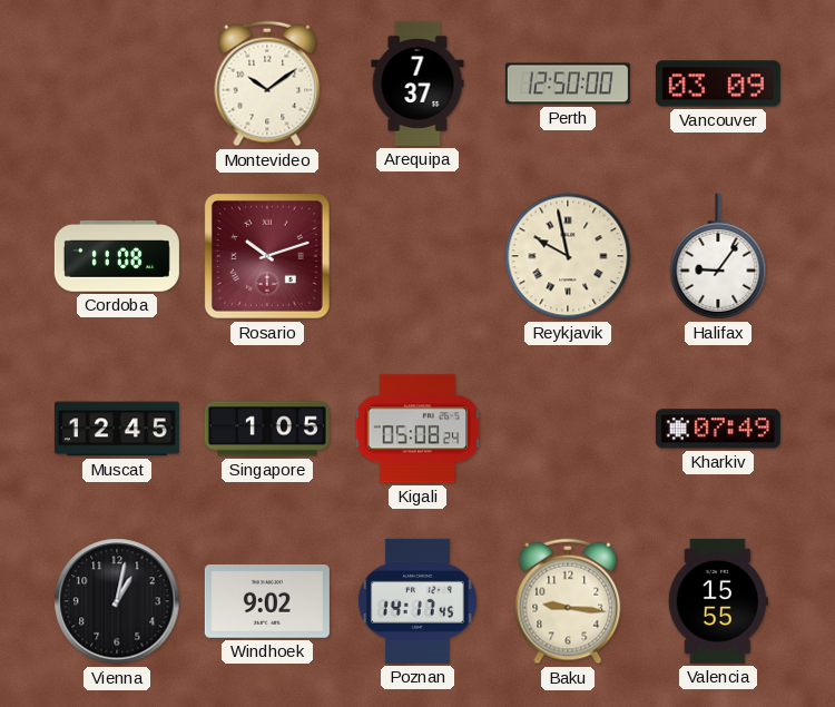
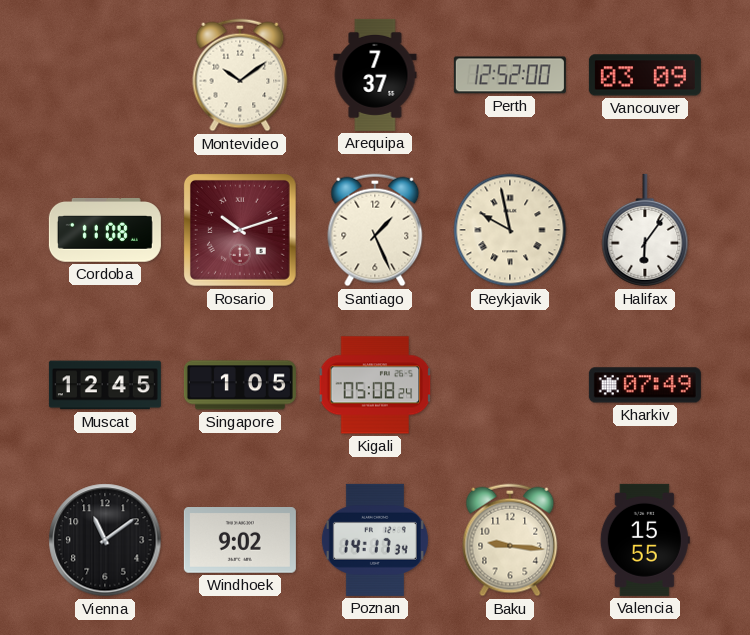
Perth: 12:50 -> 12:52 (510, 75)
Santiago: none -> 1:26 (375, 230)
Halifax: 9:06 -> 6:06 (645, 230)
Vienna: 1:02 -> 11:09 (105, 540)
Poznan: 14:17:45 -> 14:17:34 (375, 540)
